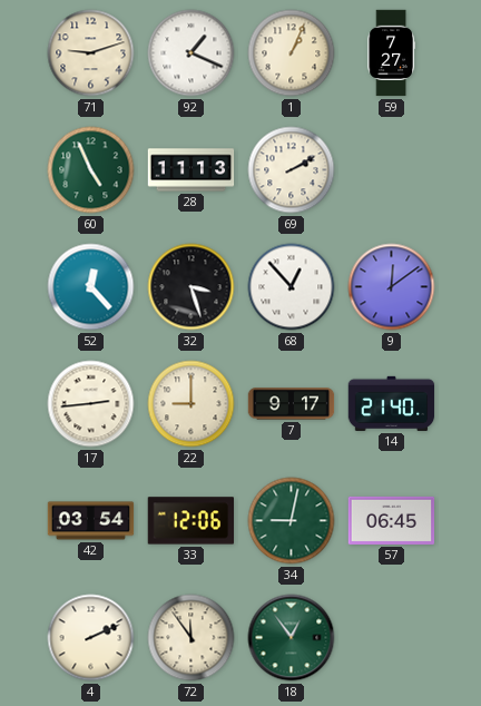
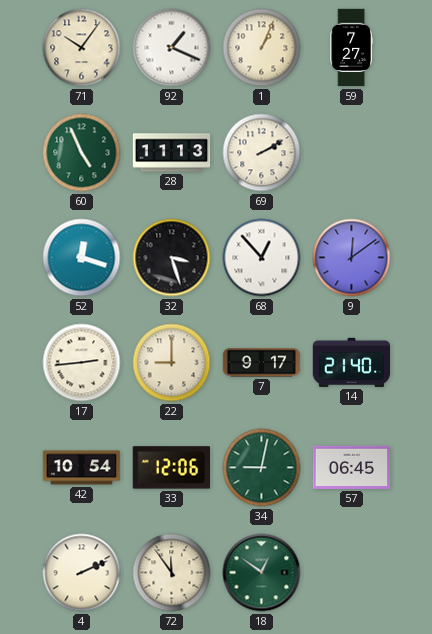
71: 9:12 -> 10:06 (82, 48)
52: 12:23 -> 12:18 (82, 258)
42: 03:54 -> 10:54 (82, 468)
18: 12:54 -> 12:51 (262, 573)
